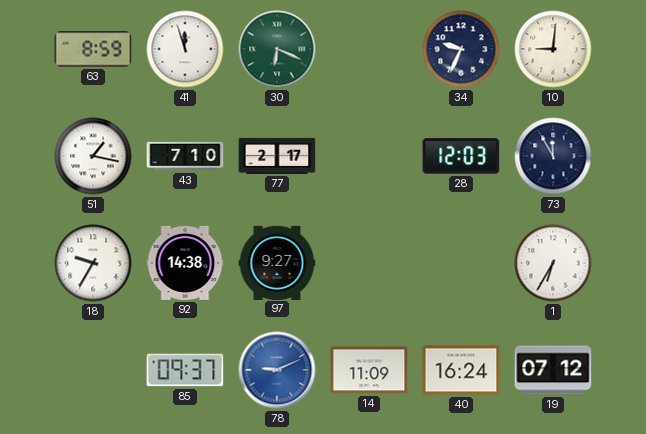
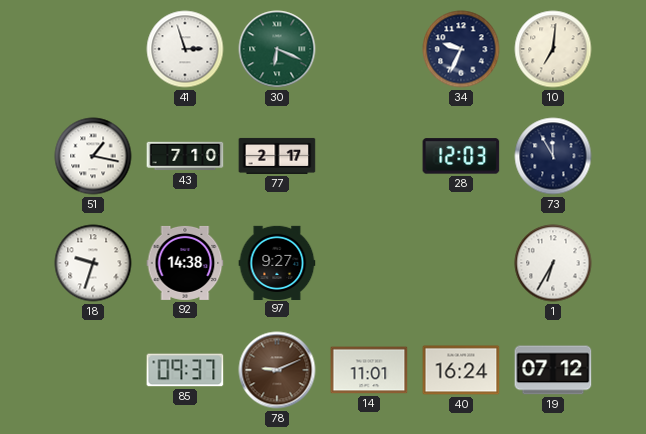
63: 8:59 -> none (93, 49)
41: 11:57 -> 2:57 (185, 49)
10: 9:01 -> 7:01 (553, 49)
18: 9:35 -> 9:33 (93, 263)
78 dial: blue -> brown (277, 370)
14: 11:09 -> 11:01 (369, 370)
